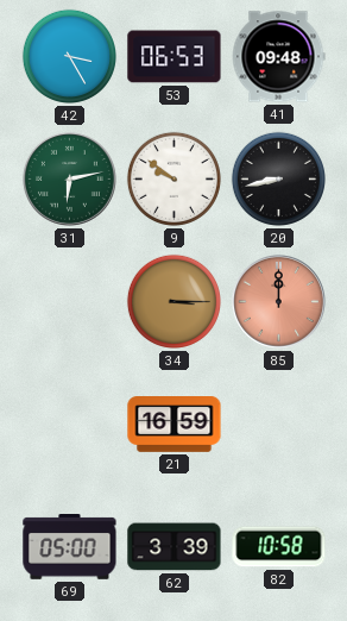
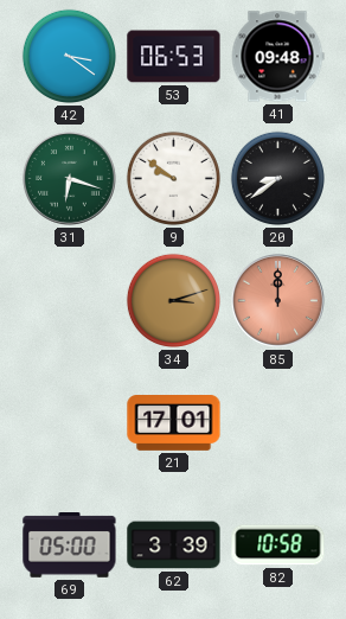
42: 3:25 -> 3:21 (69, 56)
31: 6:13 -> 6:18 (69, 178)
20: 8:43 -> 8:39 (277, 178)
34: 3:15 -> 3:12 (173, 300)
21: 16:59 -> 17:01 (174, 423)
